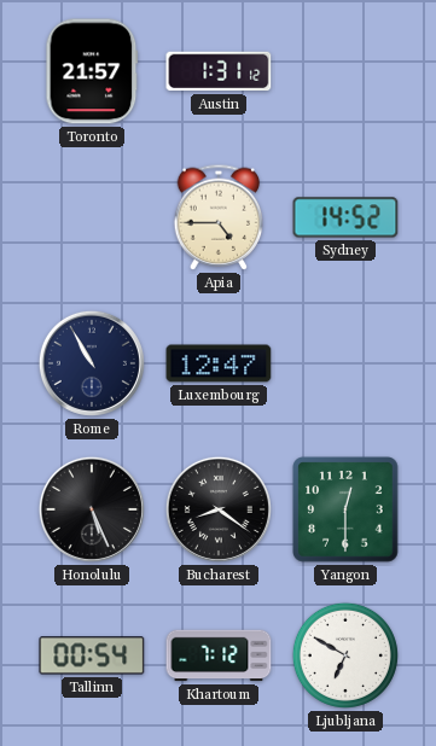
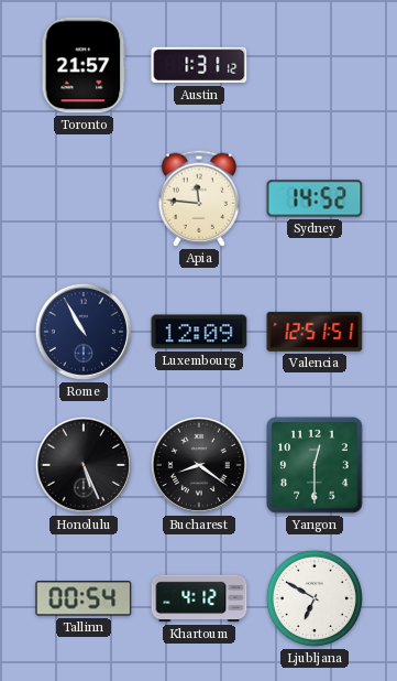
Apia: 4:45 -> 11:46 (199, 198)
Luxembourg: 12:47 -> 12:09 (199, 332)
Valencia: none -> 12:51 (315, 332)
Khartoum: 7:12 -> 4:12 (199, 598)
